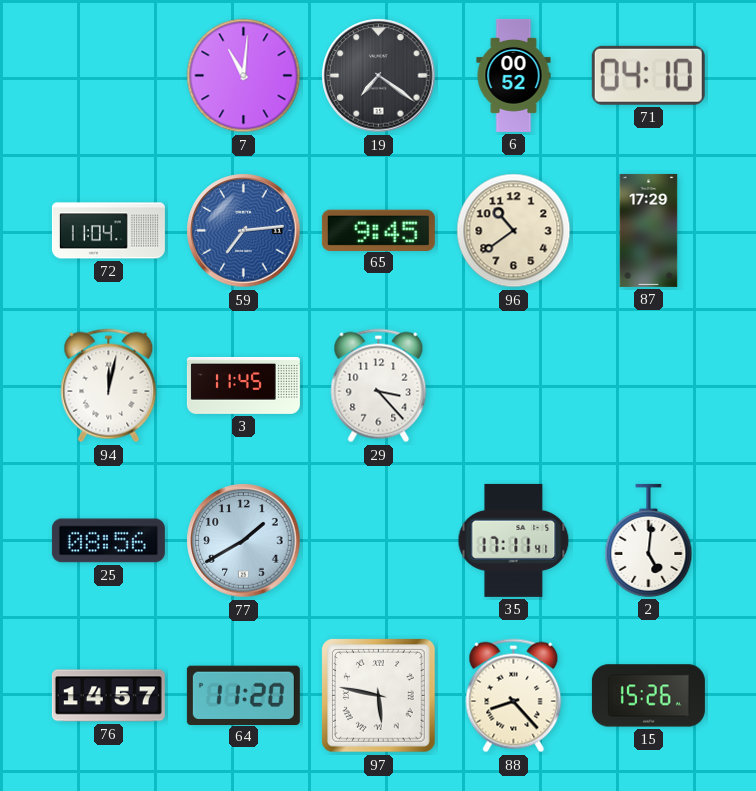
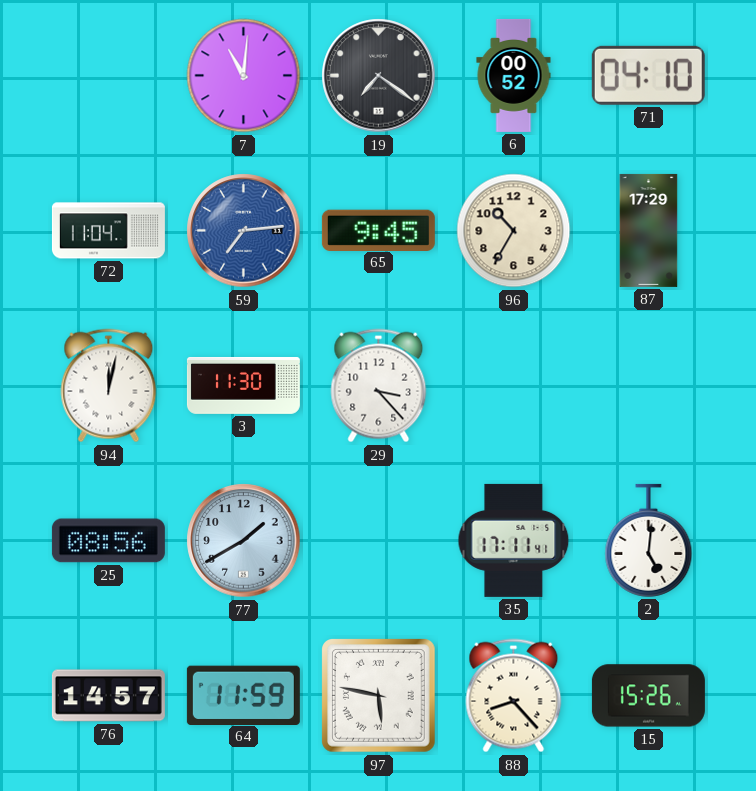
96: 10:39 -> 10:35 (514, 231)
3: 11:45 -> 11:30 (243, 385)
64: 11:20 -> 11:59 (243, 695)
